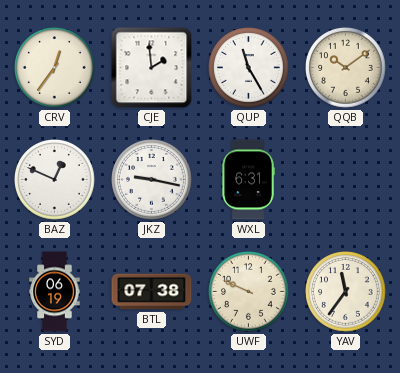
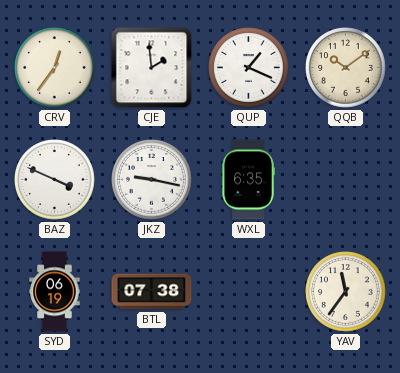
QUP: 11:25 -> 1:19 (249, 68)
BAZ: 12:49 -> 3:49 (55, 180)
WXL: 6:31 -> 6:35 (248, 180)
UWF: 9:49 -> none (249, 292)
